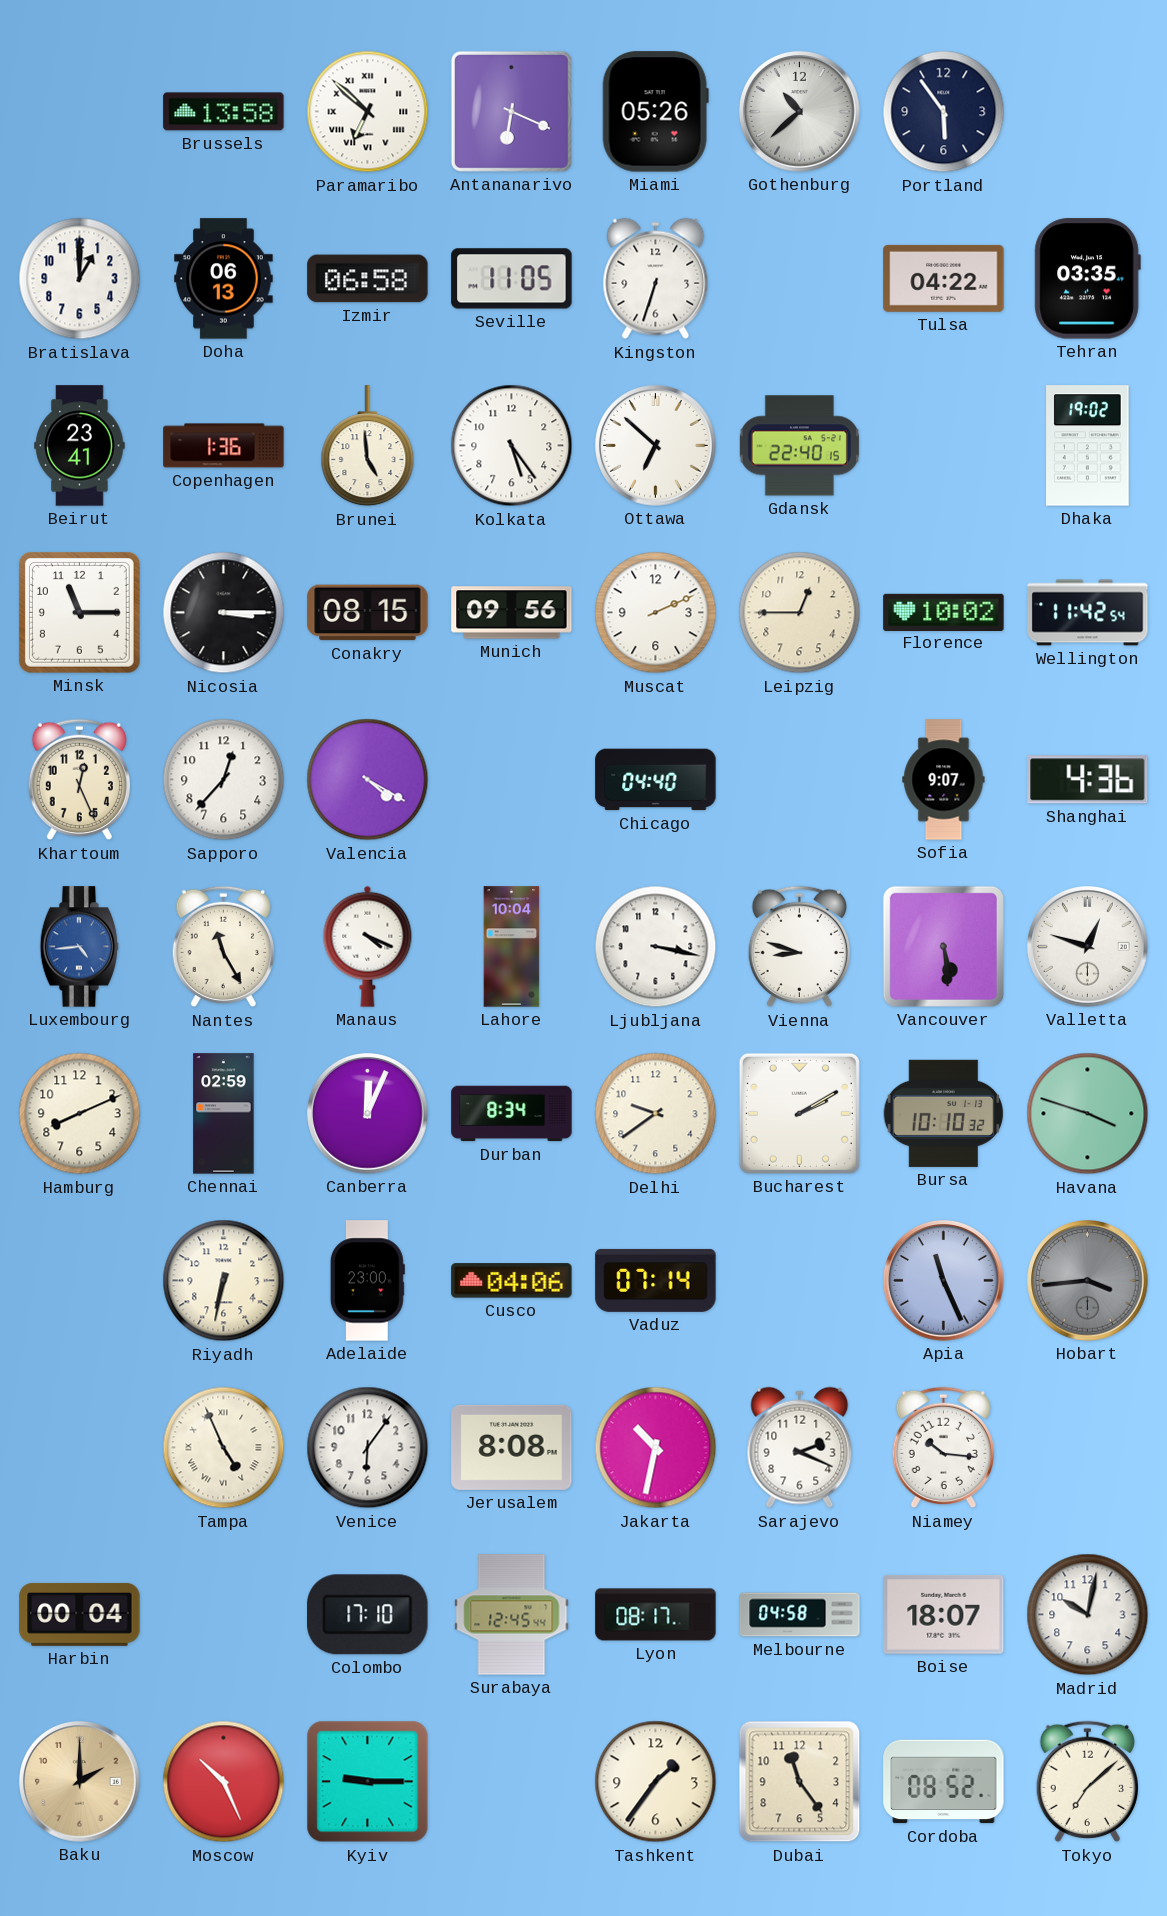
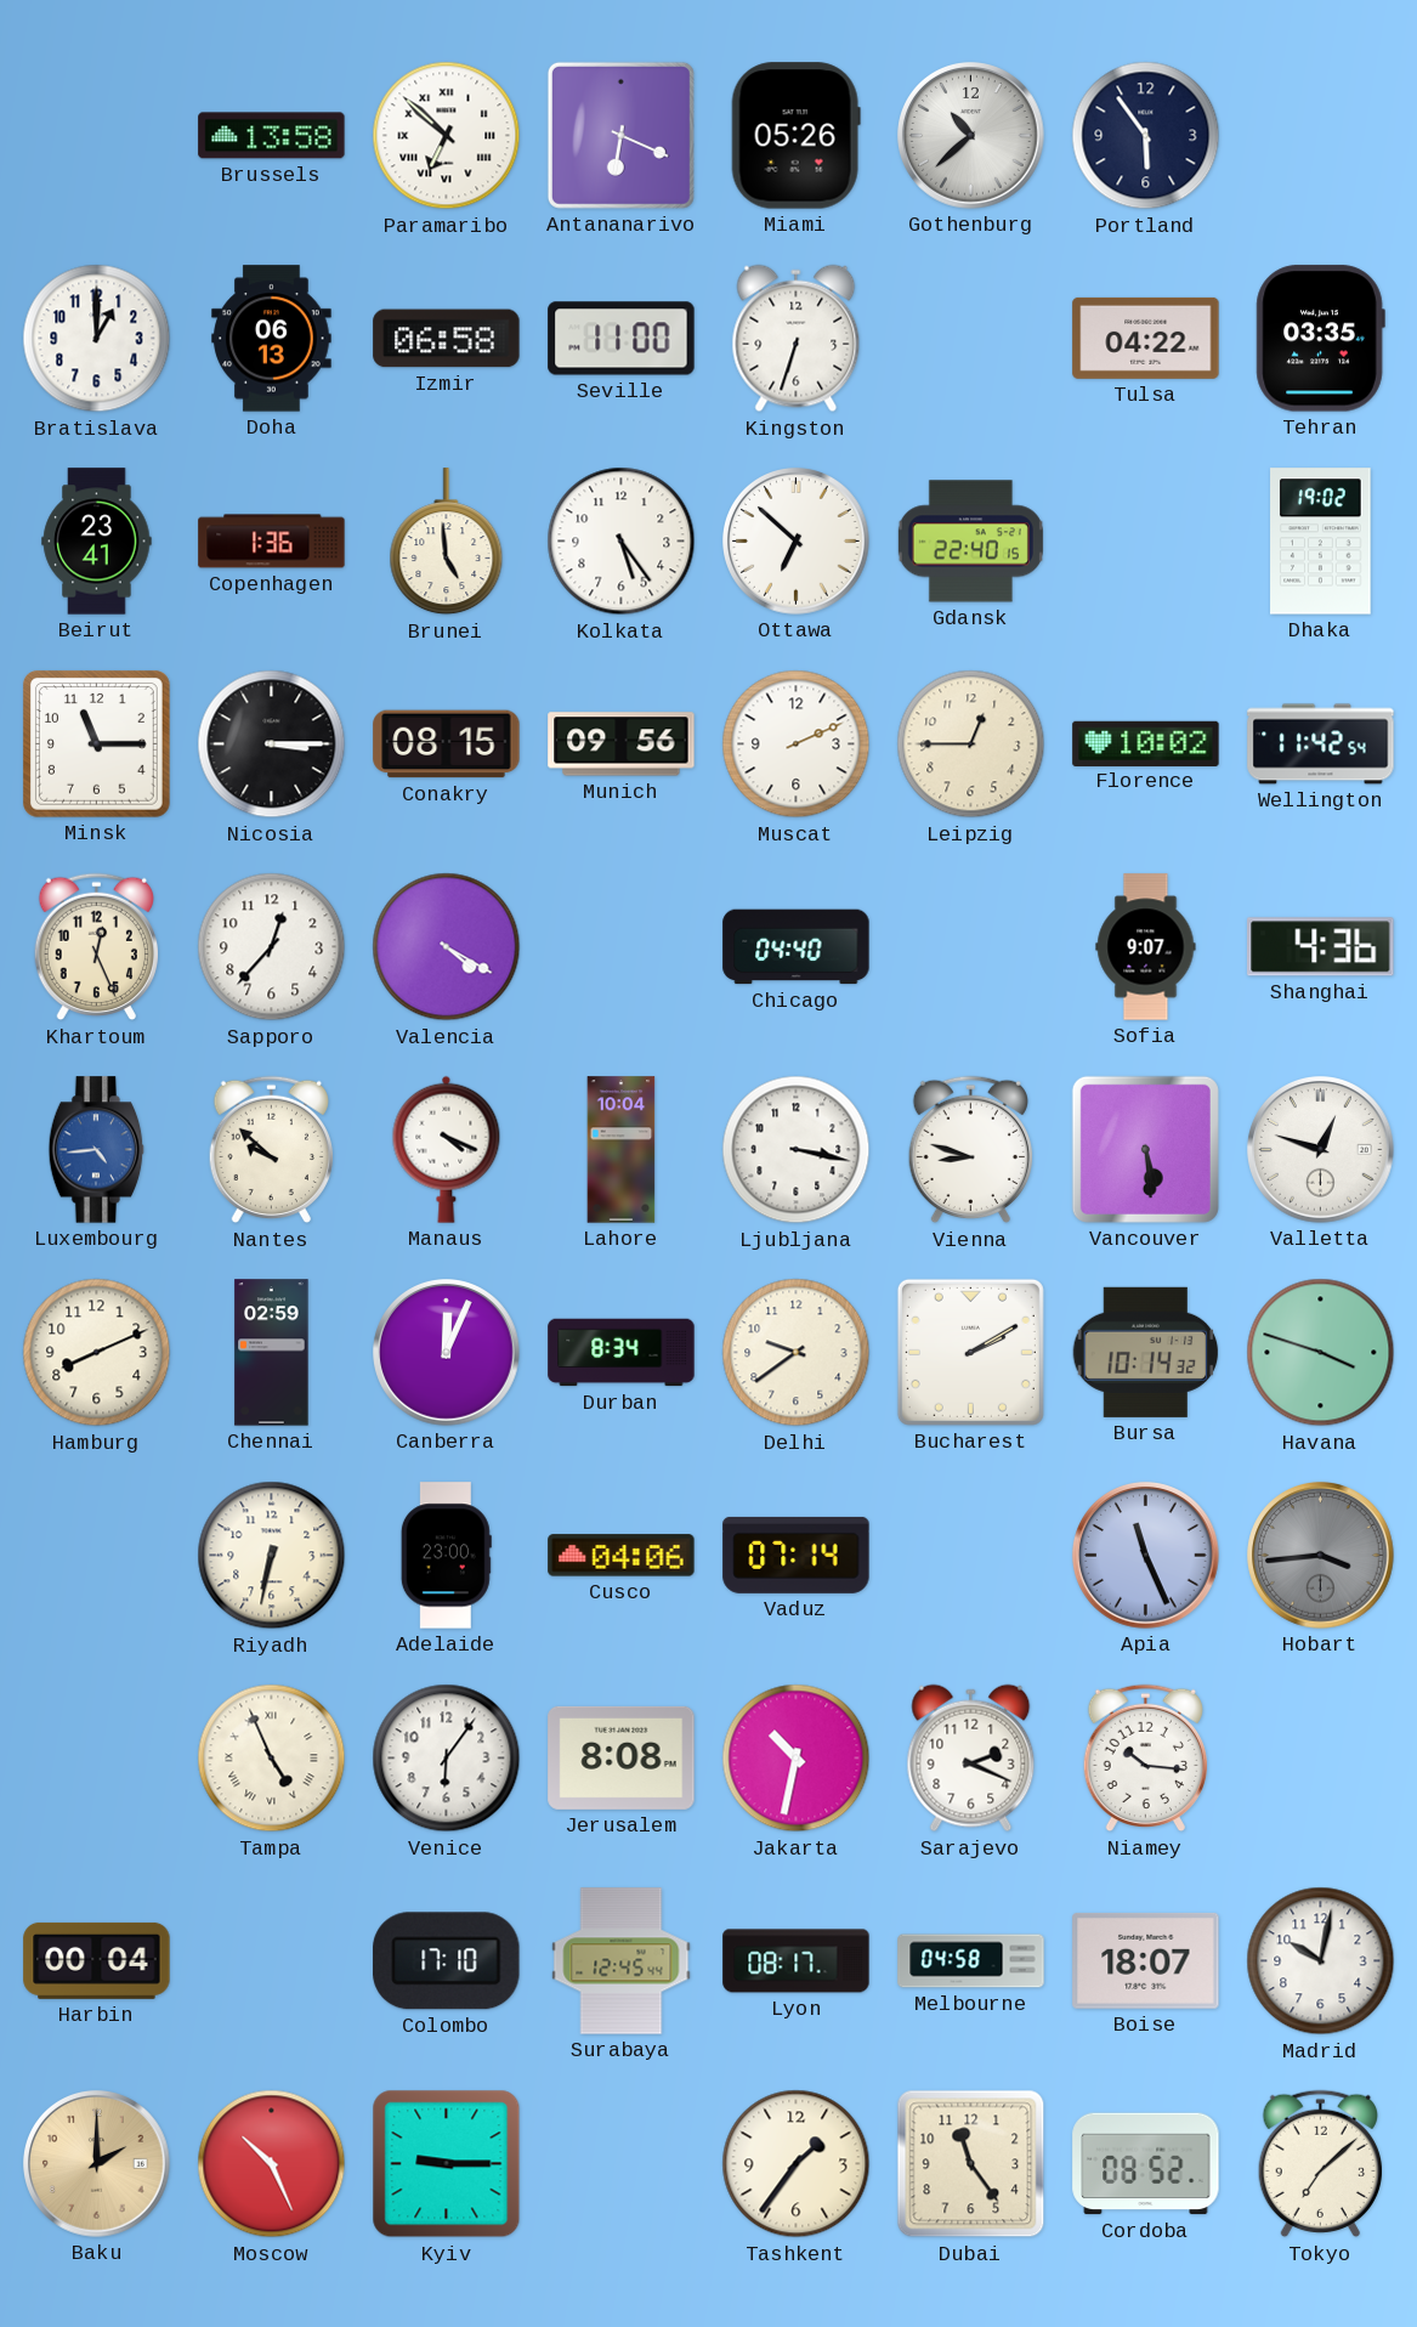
Seville: 11:05 -> 11:00 (622, 339)
Nantes: 11:25 -> 9:52 (271, 1150)
Bursa: 10:10 -> 10:14 (1146, 1352)
